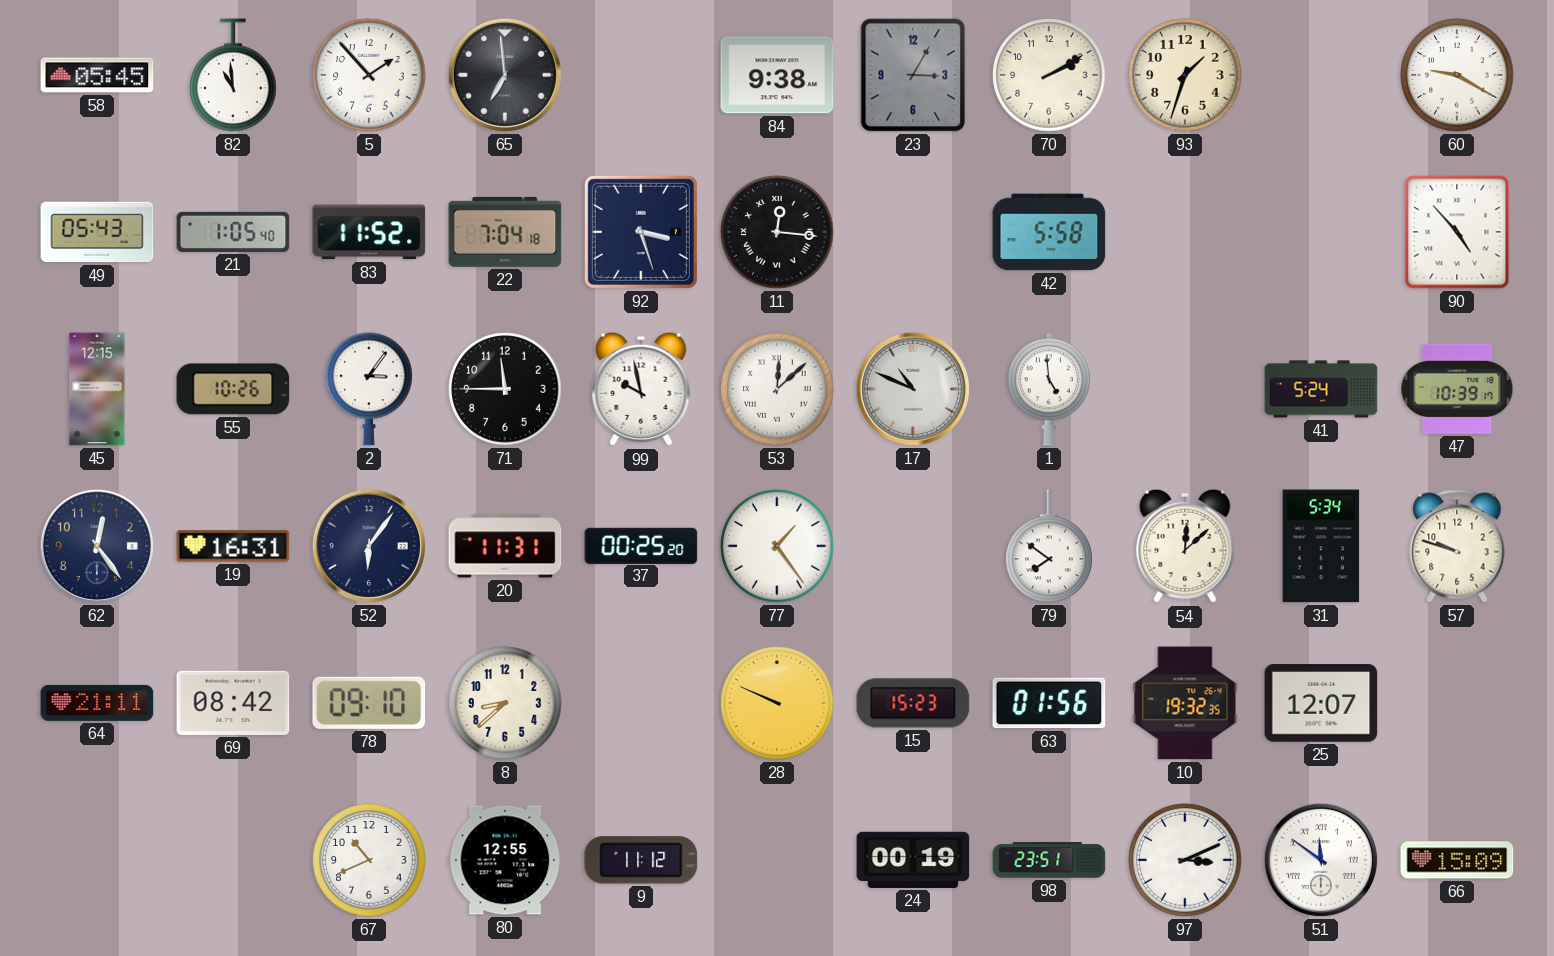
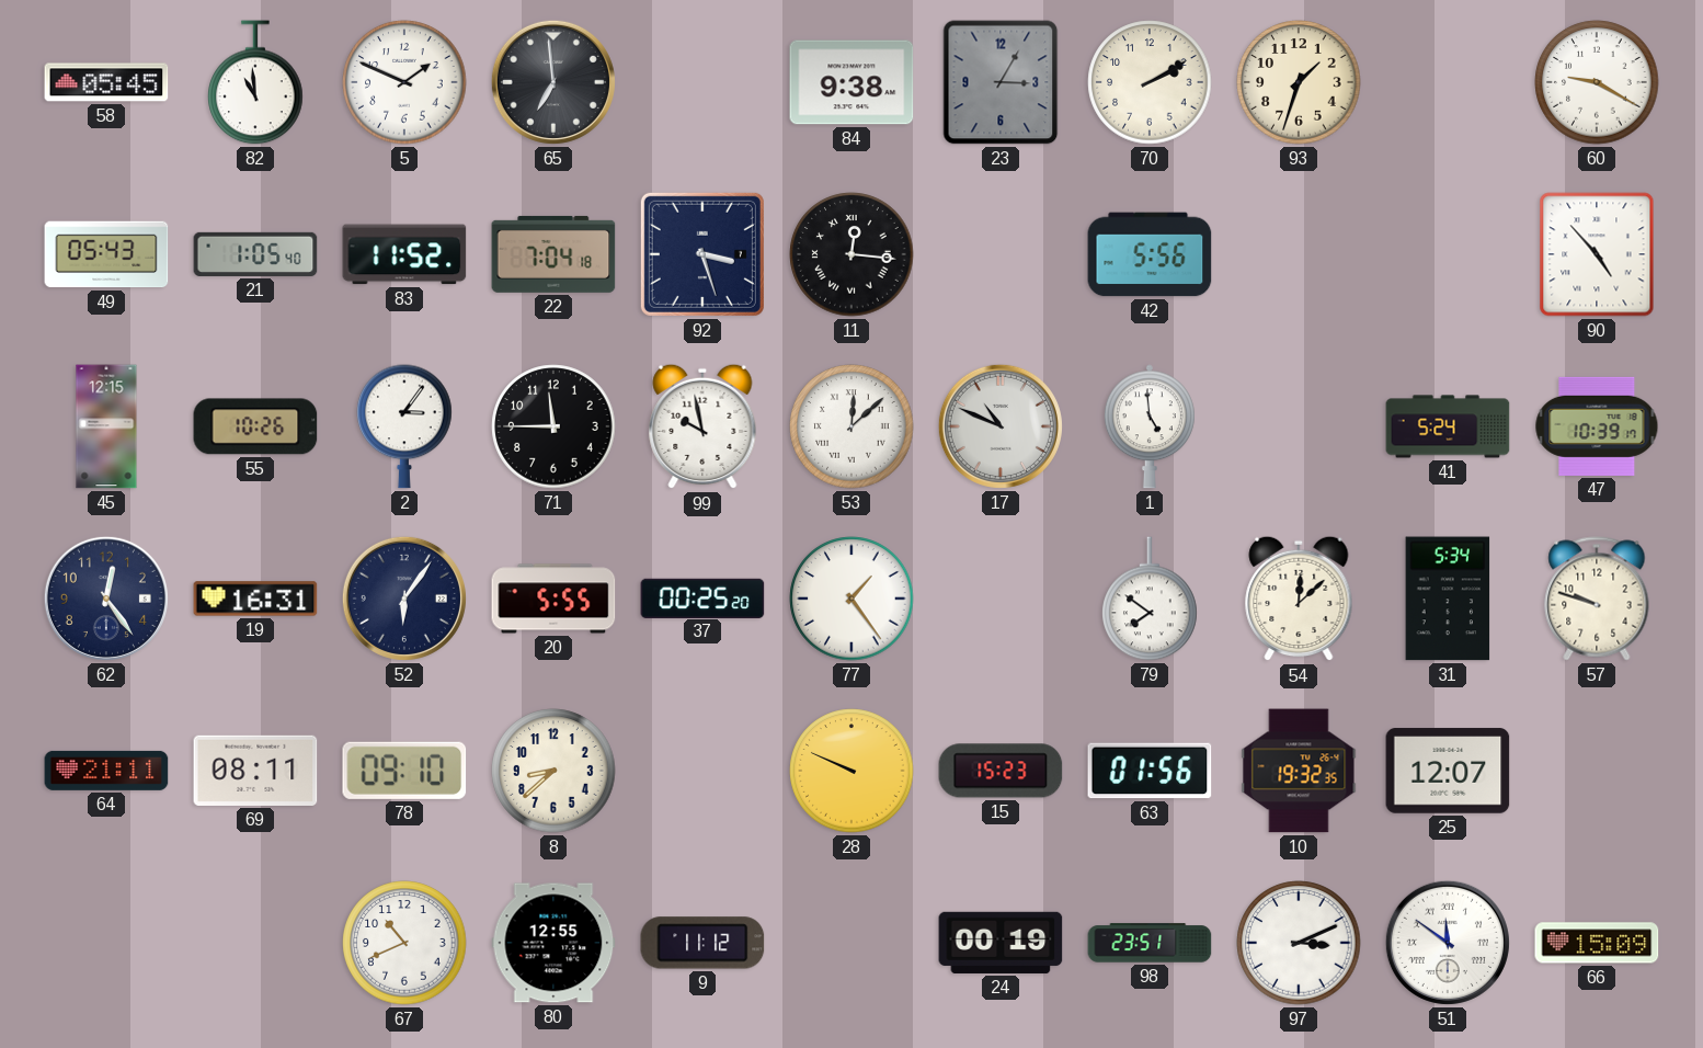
5: 1:53 -> 1:49 (404, 82)
42: 5:58 -> 5:56 (1150, 254)
20: 11:31 -> 5:55 (553, 599)
69: 08:42 -> 08:11 (255, 771)
